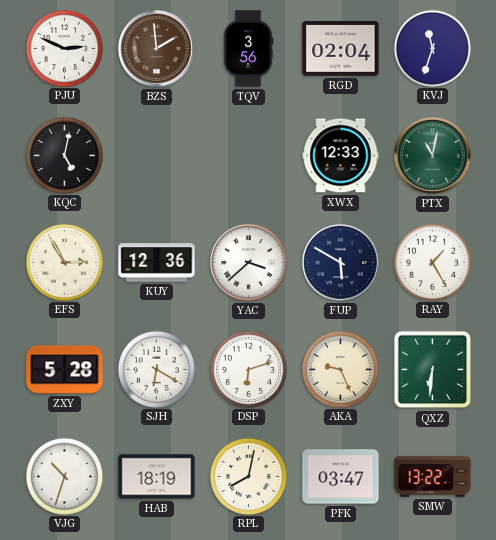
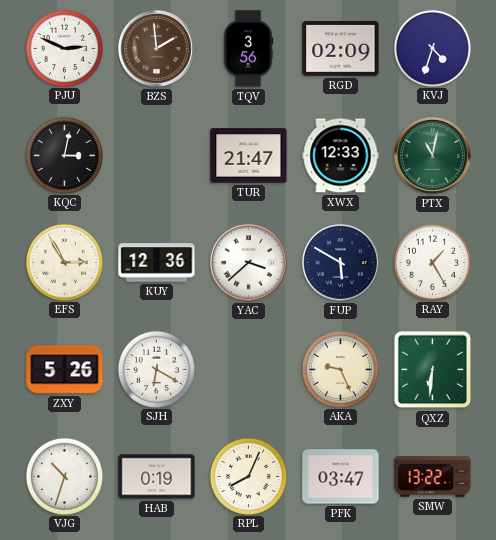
RGD: 02:04 -> 02:09 (341, 49)
KVJ: 11:33 -> 4:33 (432, 48)
KQC: 5:02 -> 3:02 (64, 155)
TUR: none -> 21:47 (249, 156)
ZXY: 5:28 -> 5:26 (65, 370)
DSP: 6:12 -> none (248, 369)
HAB: 18:19 -> 0:19 (157, 477)
RPL: 8:02 -> 8:04 (248, 476)
